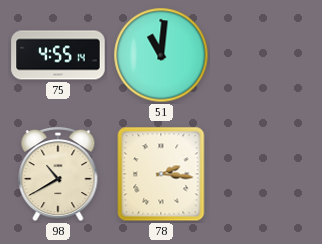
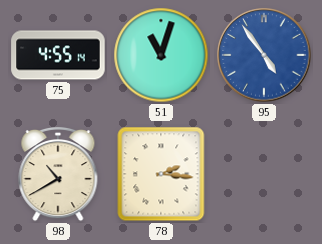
51: 11:01 -> 11:03 (161, 55)
95: none -> 4:54 (264, 55)
